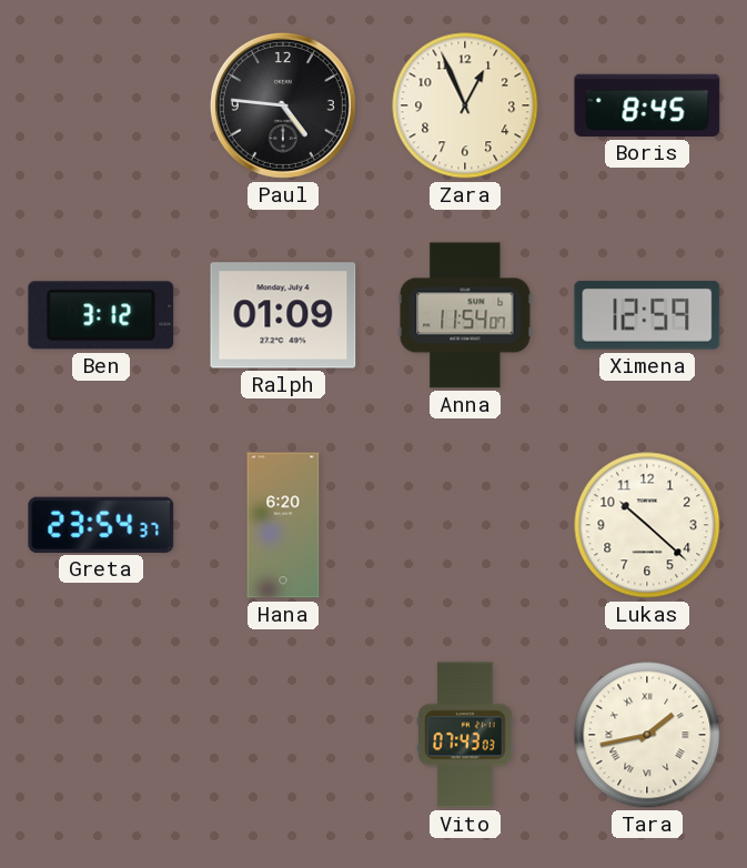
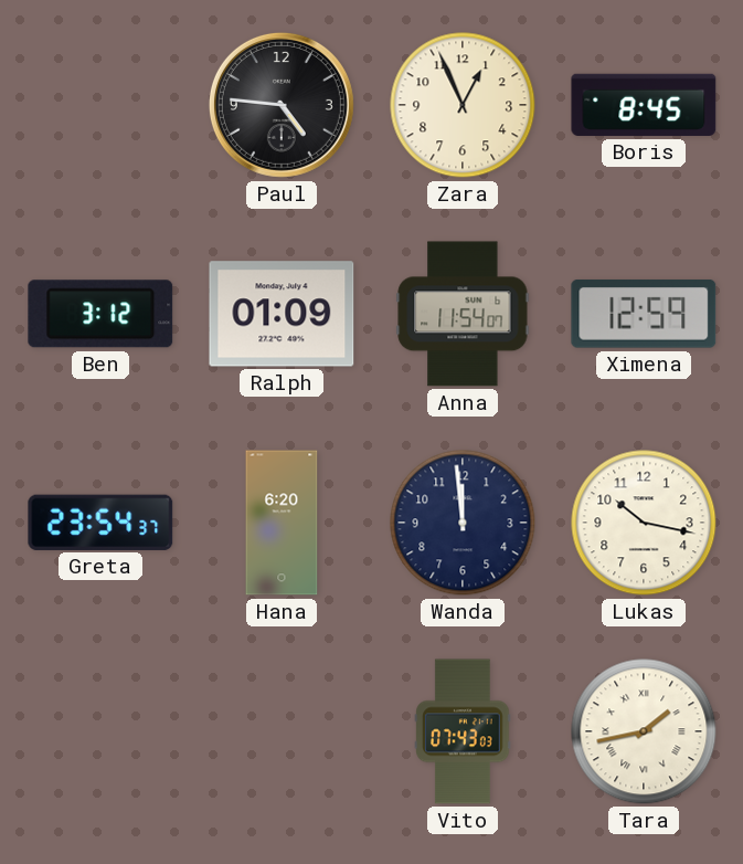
Wanda: none -> 11:59 (463, 523)
Lukas: 10:22 -> 10:17 (644, 523)
